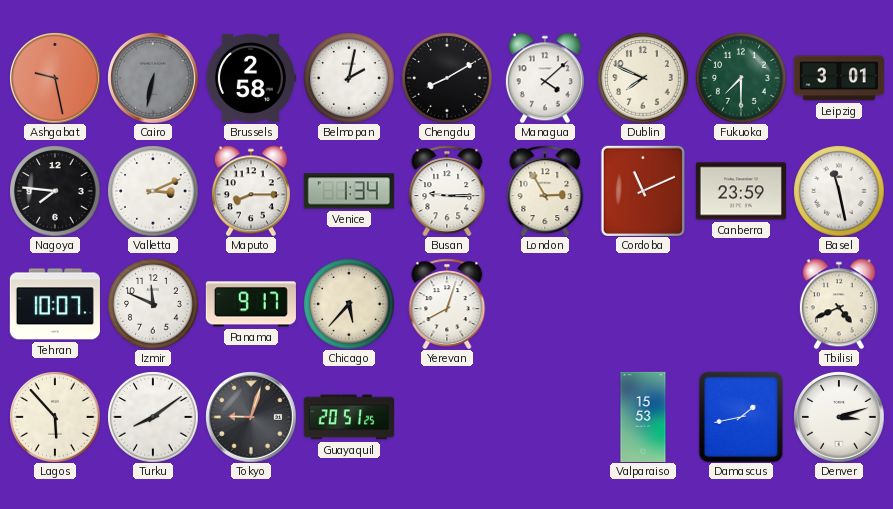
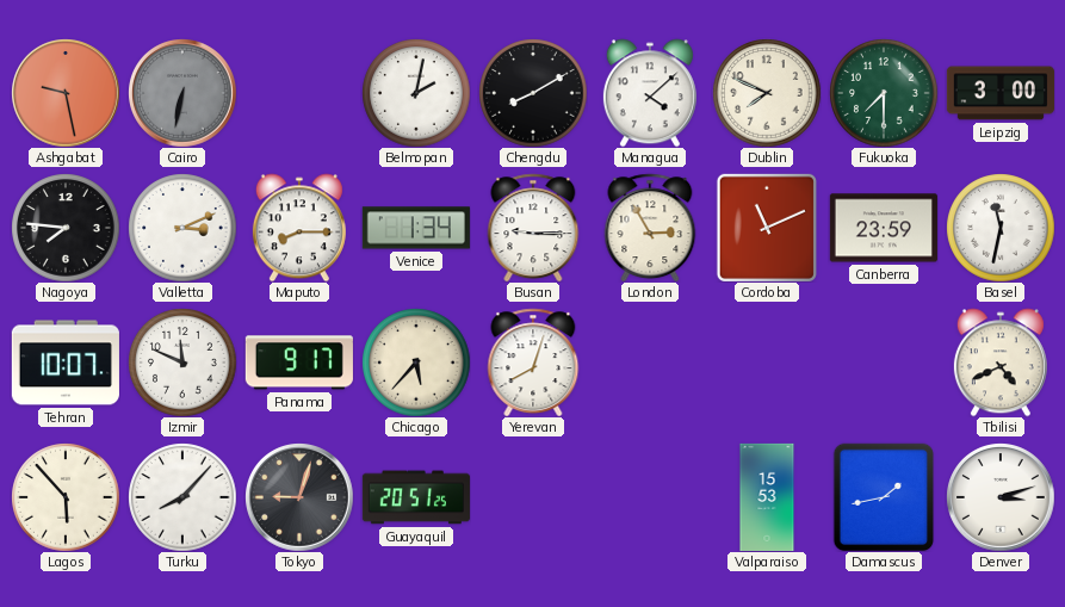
Brussels: 2:58 -> none (251, 78)
Leipzig: 3:01 -> 3:00 (1001, 93)
Basel: 11:28 -> 11:32 (1001, 228)
Turku: 8:09 -> 8:07 (182, 497)
